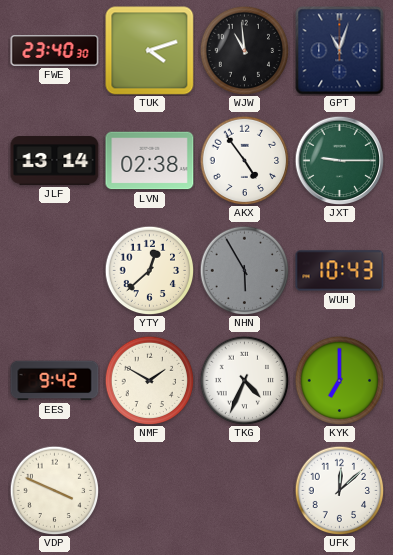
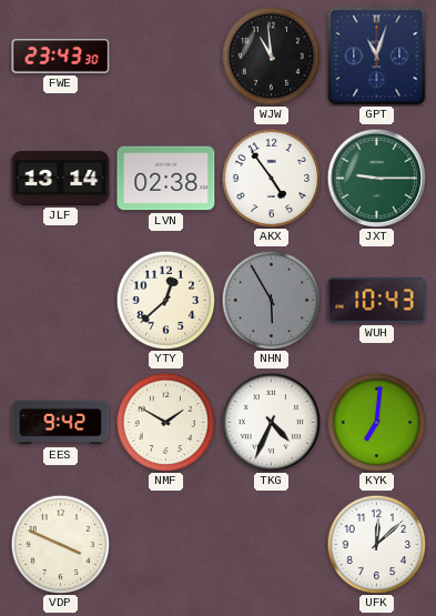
FWE: 23:40 -> 23:43 (61, 57)
TUK: 4:12 -> none (150, 51)
KYK: 7:00 -> 7:01 (376, 422)
